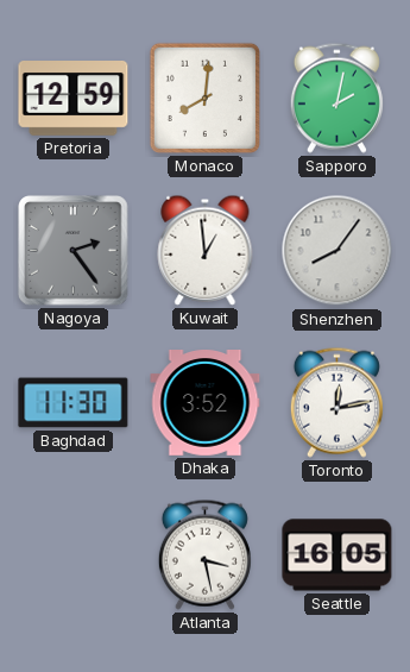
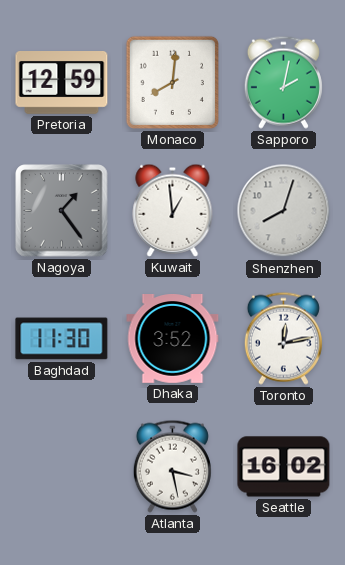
Nagoya: 2:24 -> 1:24 (62, 211)
Shenzhen: 8:06 -> 8:03 (284, 211)
Seattle: 16:05 -> 16:02 (284, 467)
